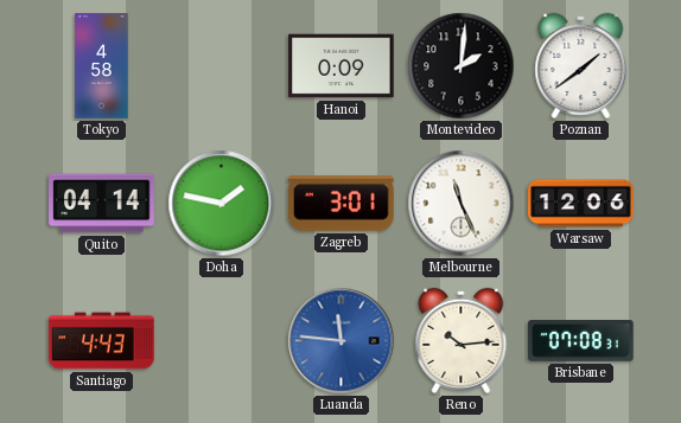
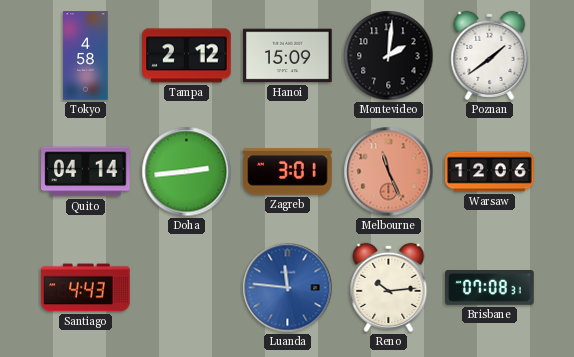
Tampa: none -> 2:12 (187, 56)
Hanoi: 0:09 -> 15:09 (288, 56)
Doha: 1:47 -> 2:44 (187, 172)
Melbourne dial: white -> salmon (389, 172)
